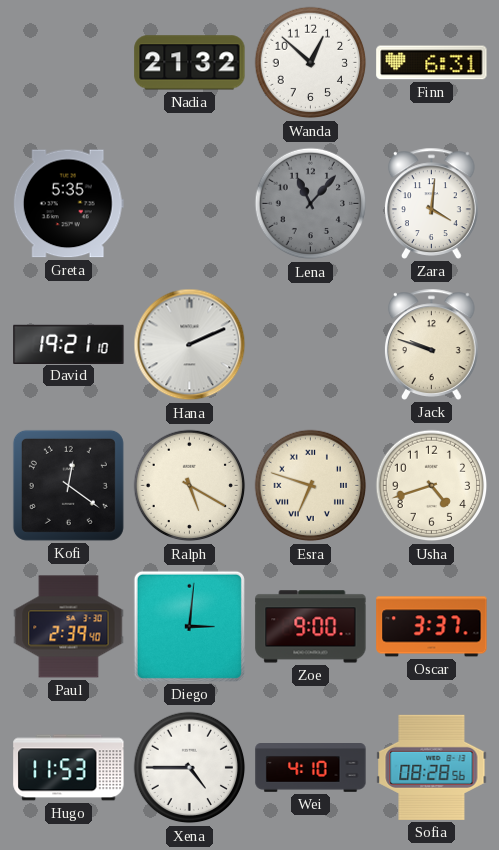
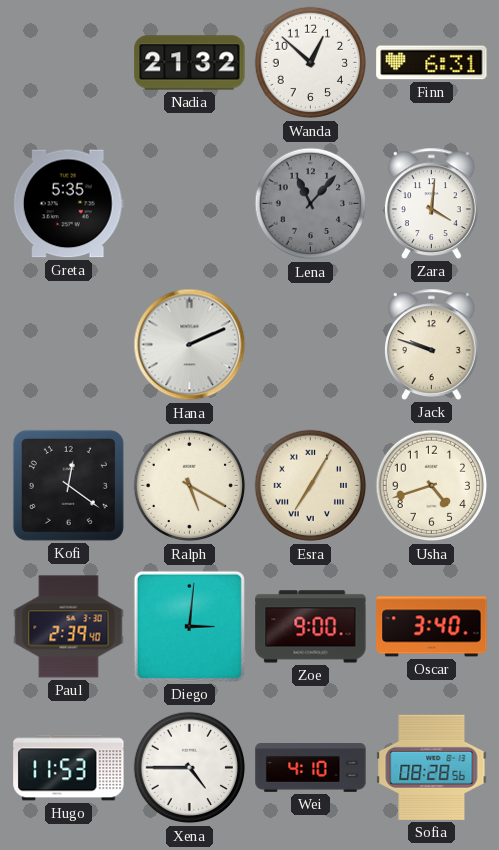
David: 19:21 -> none (69, 344)
Esra: 6:48 -> 7:05 (311, 486)
Oscar: 3:37 -> 3:40 (432, 627)
